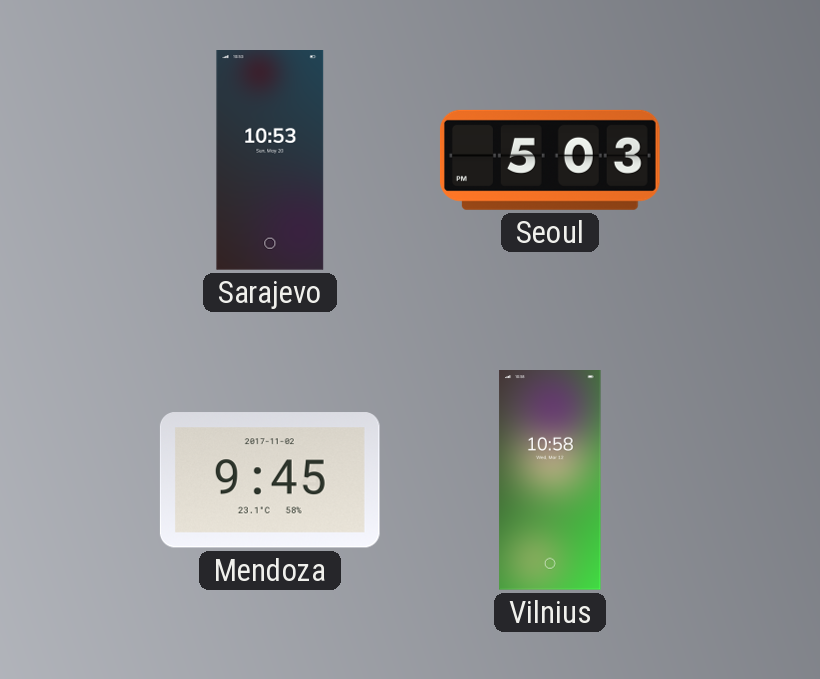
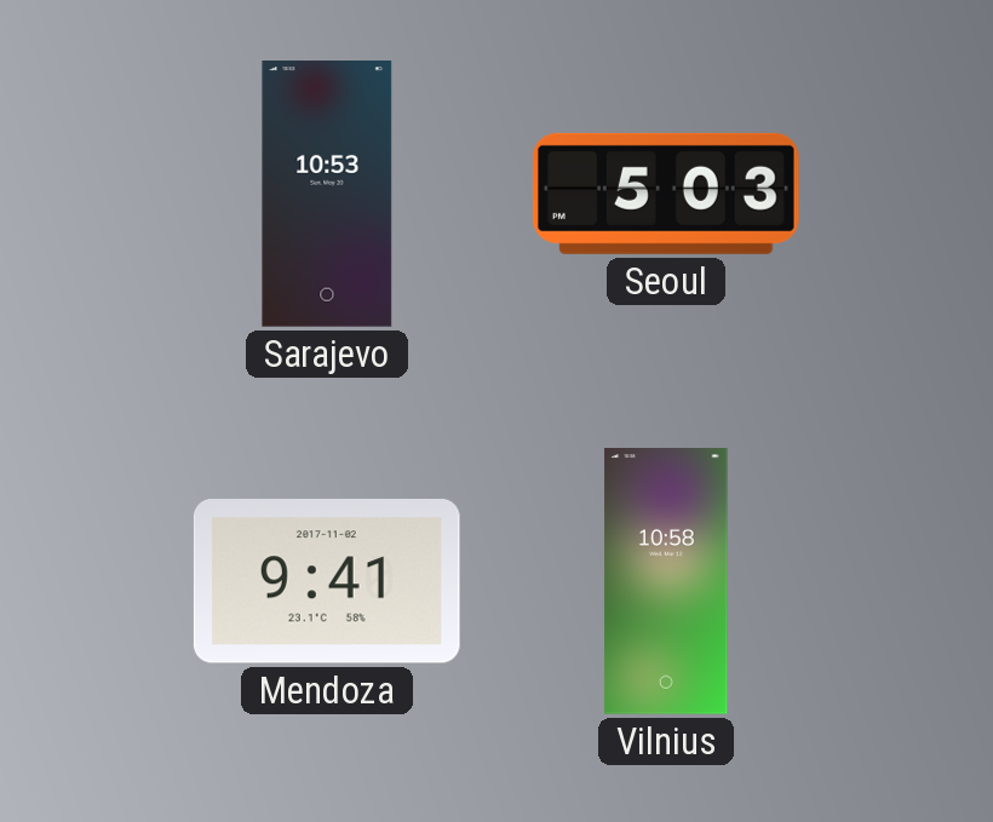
Mendoza: 9:45 -> 9:41 (327, 581)
